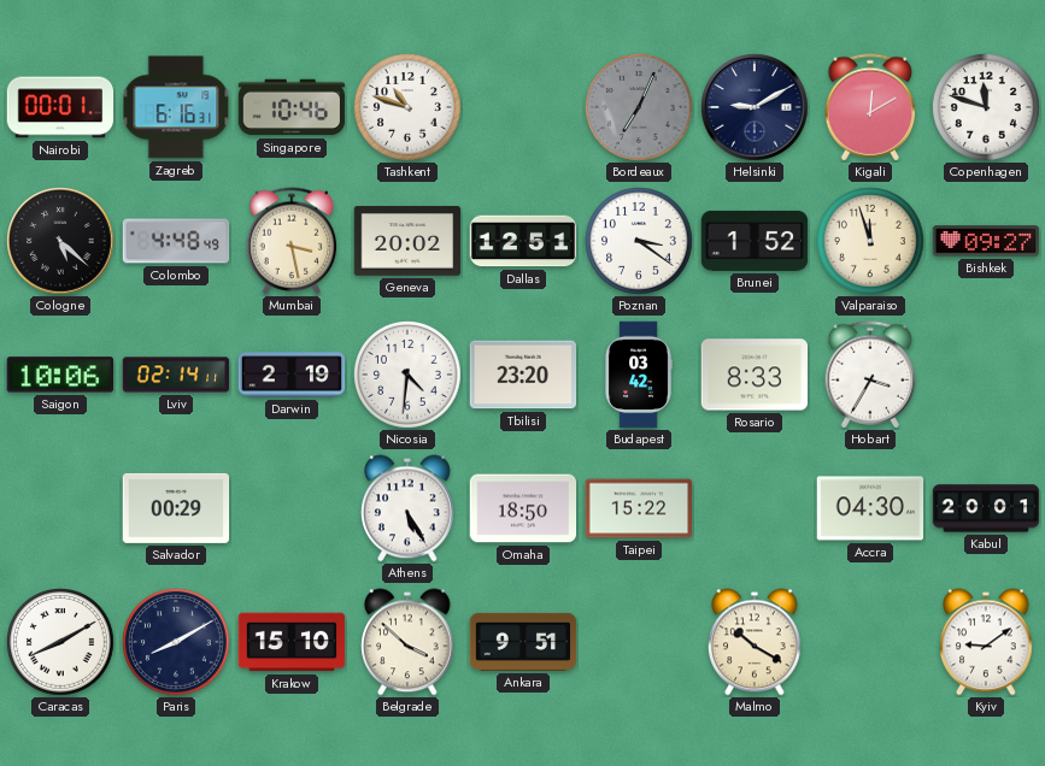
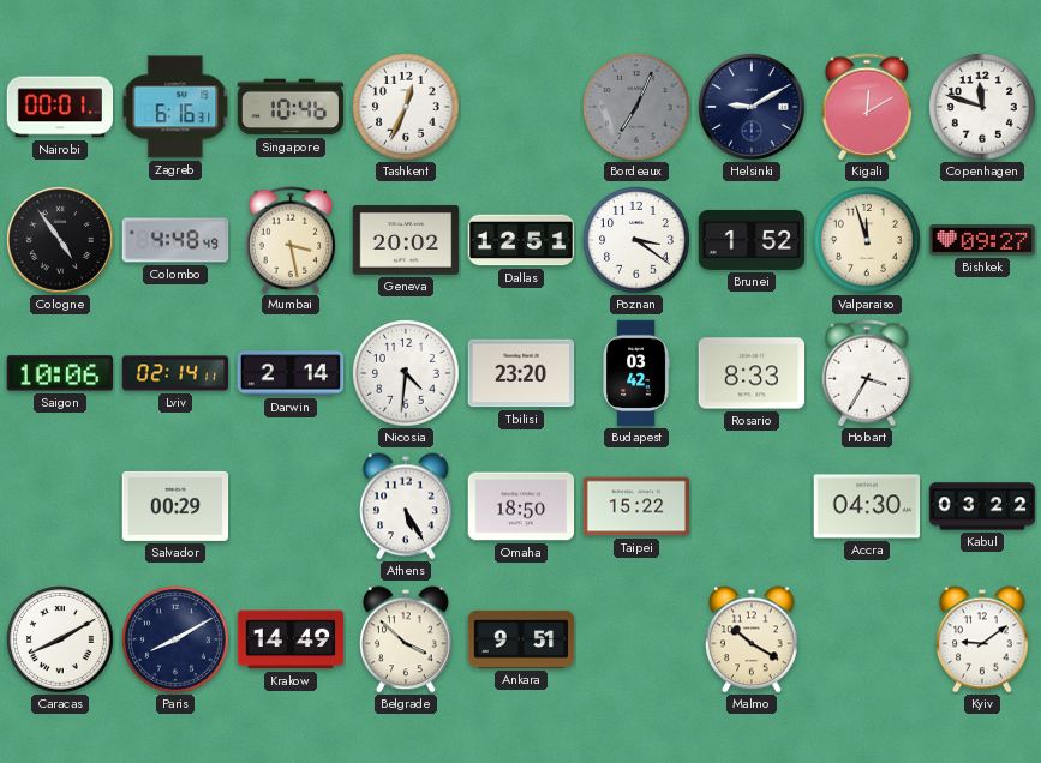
Tashkent: 10:48 -> 12:34 (406, 107)
Cologne: 5:22 -> 4:54 (60, 240)
Darwin: 2:19 -> 2:14 (291, 373)
Kabul: 20:01 -> 03:22 (982, 506)
Krakow: 15:10 -> 14:49 (291, 639)
